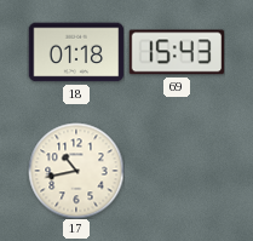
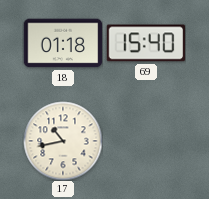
69: 15:43 -> 15:40 (146, 43)
